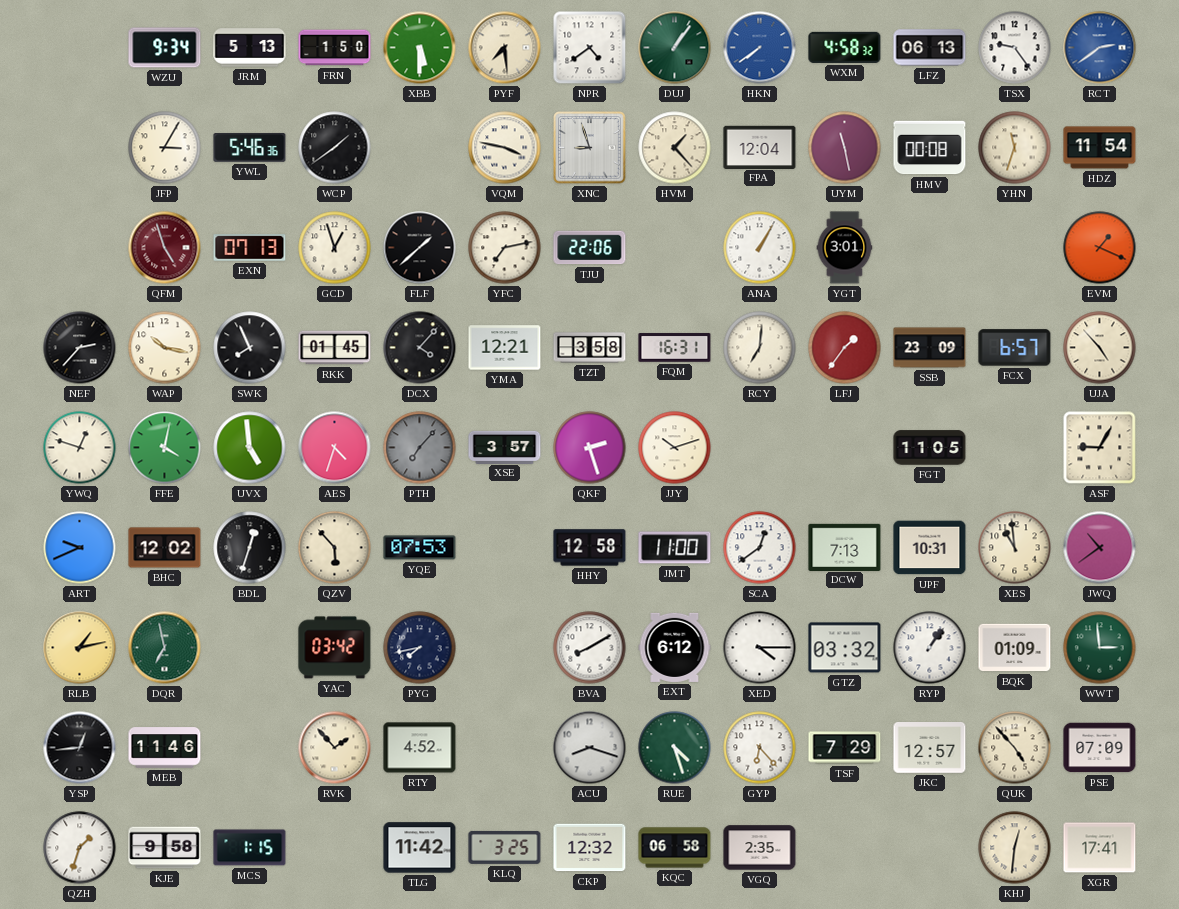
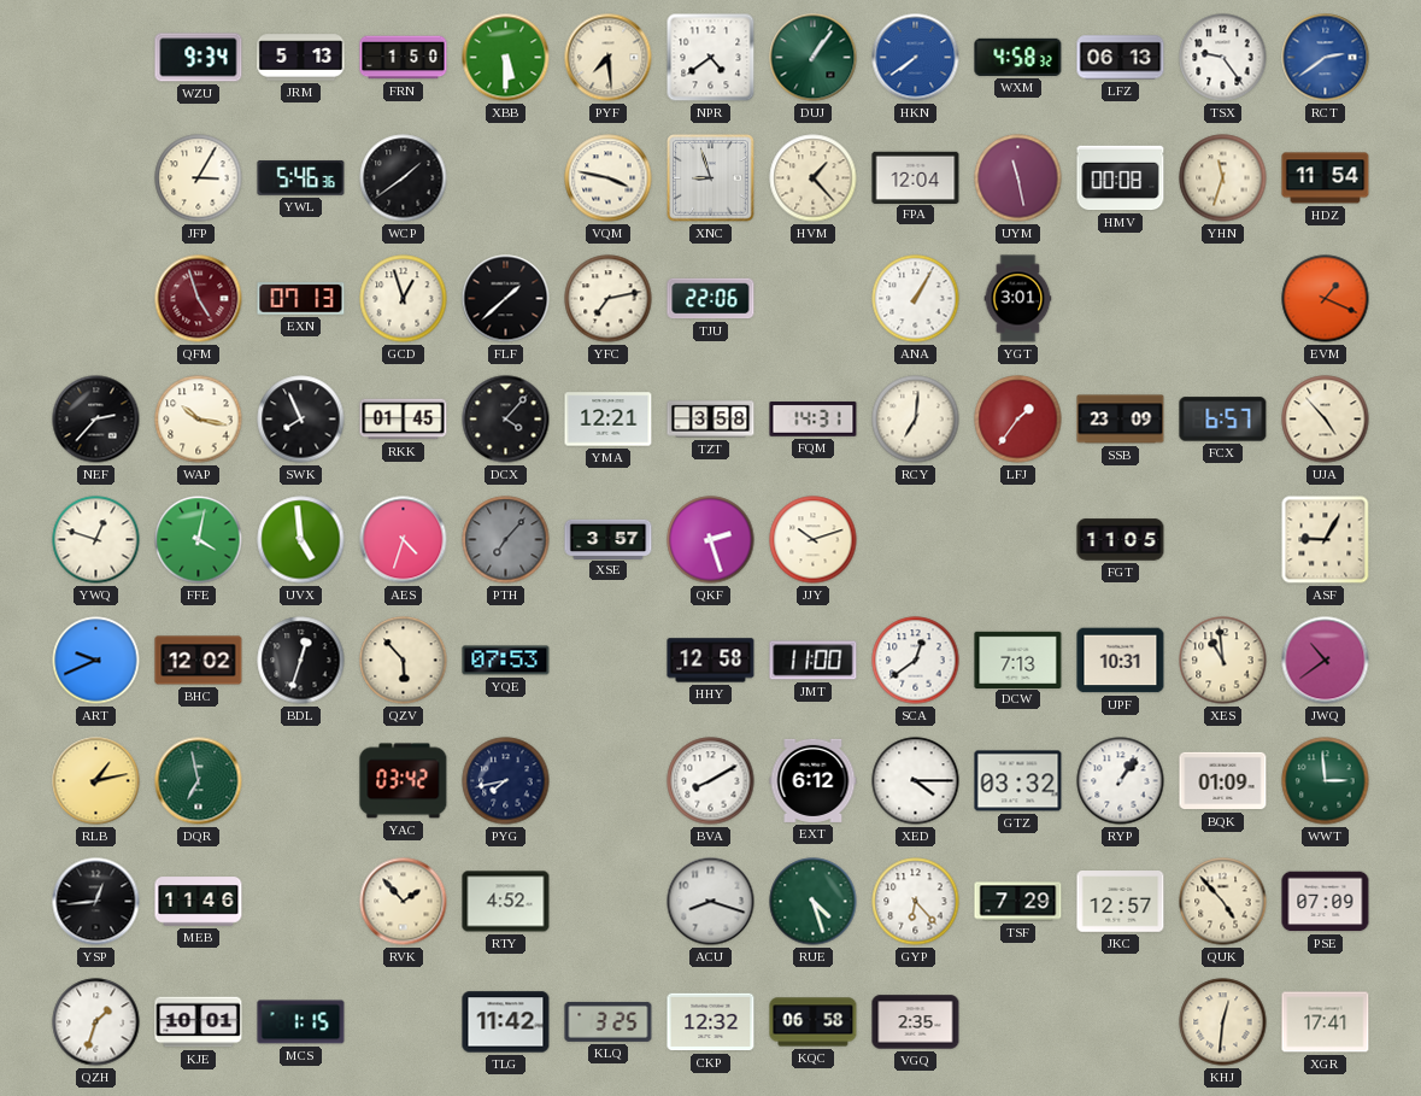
FQM: 16:31 -> 14:31 (814, 420)
KJE: 9:58 -> 10:01 (199, 1022)
